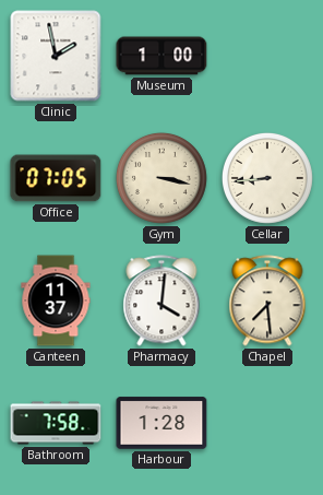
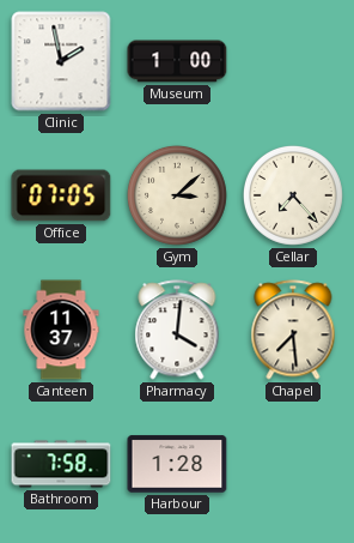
Gym: 3:17 -> 3:08 (177, 195)
Cellar: 8:44 -> 7:23 (293, 195)
